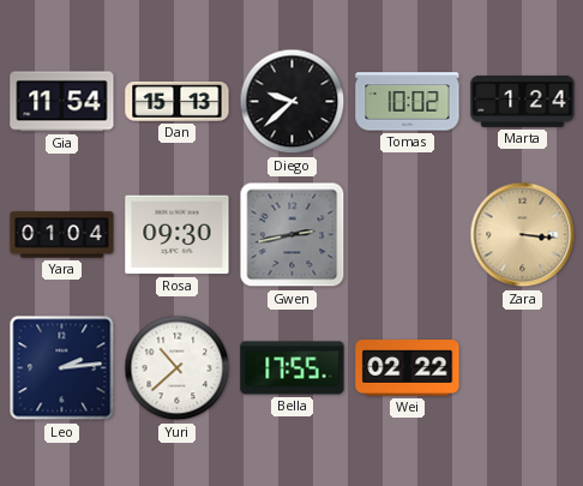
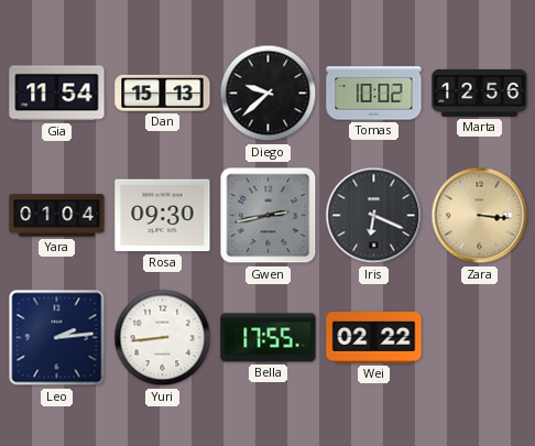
Marta: 1:24 -> 12:56 (480, 93)
Iris: none -> 6:19 (374, 216)
Yuri: 10:38 -> 8:44 (163, 338)
